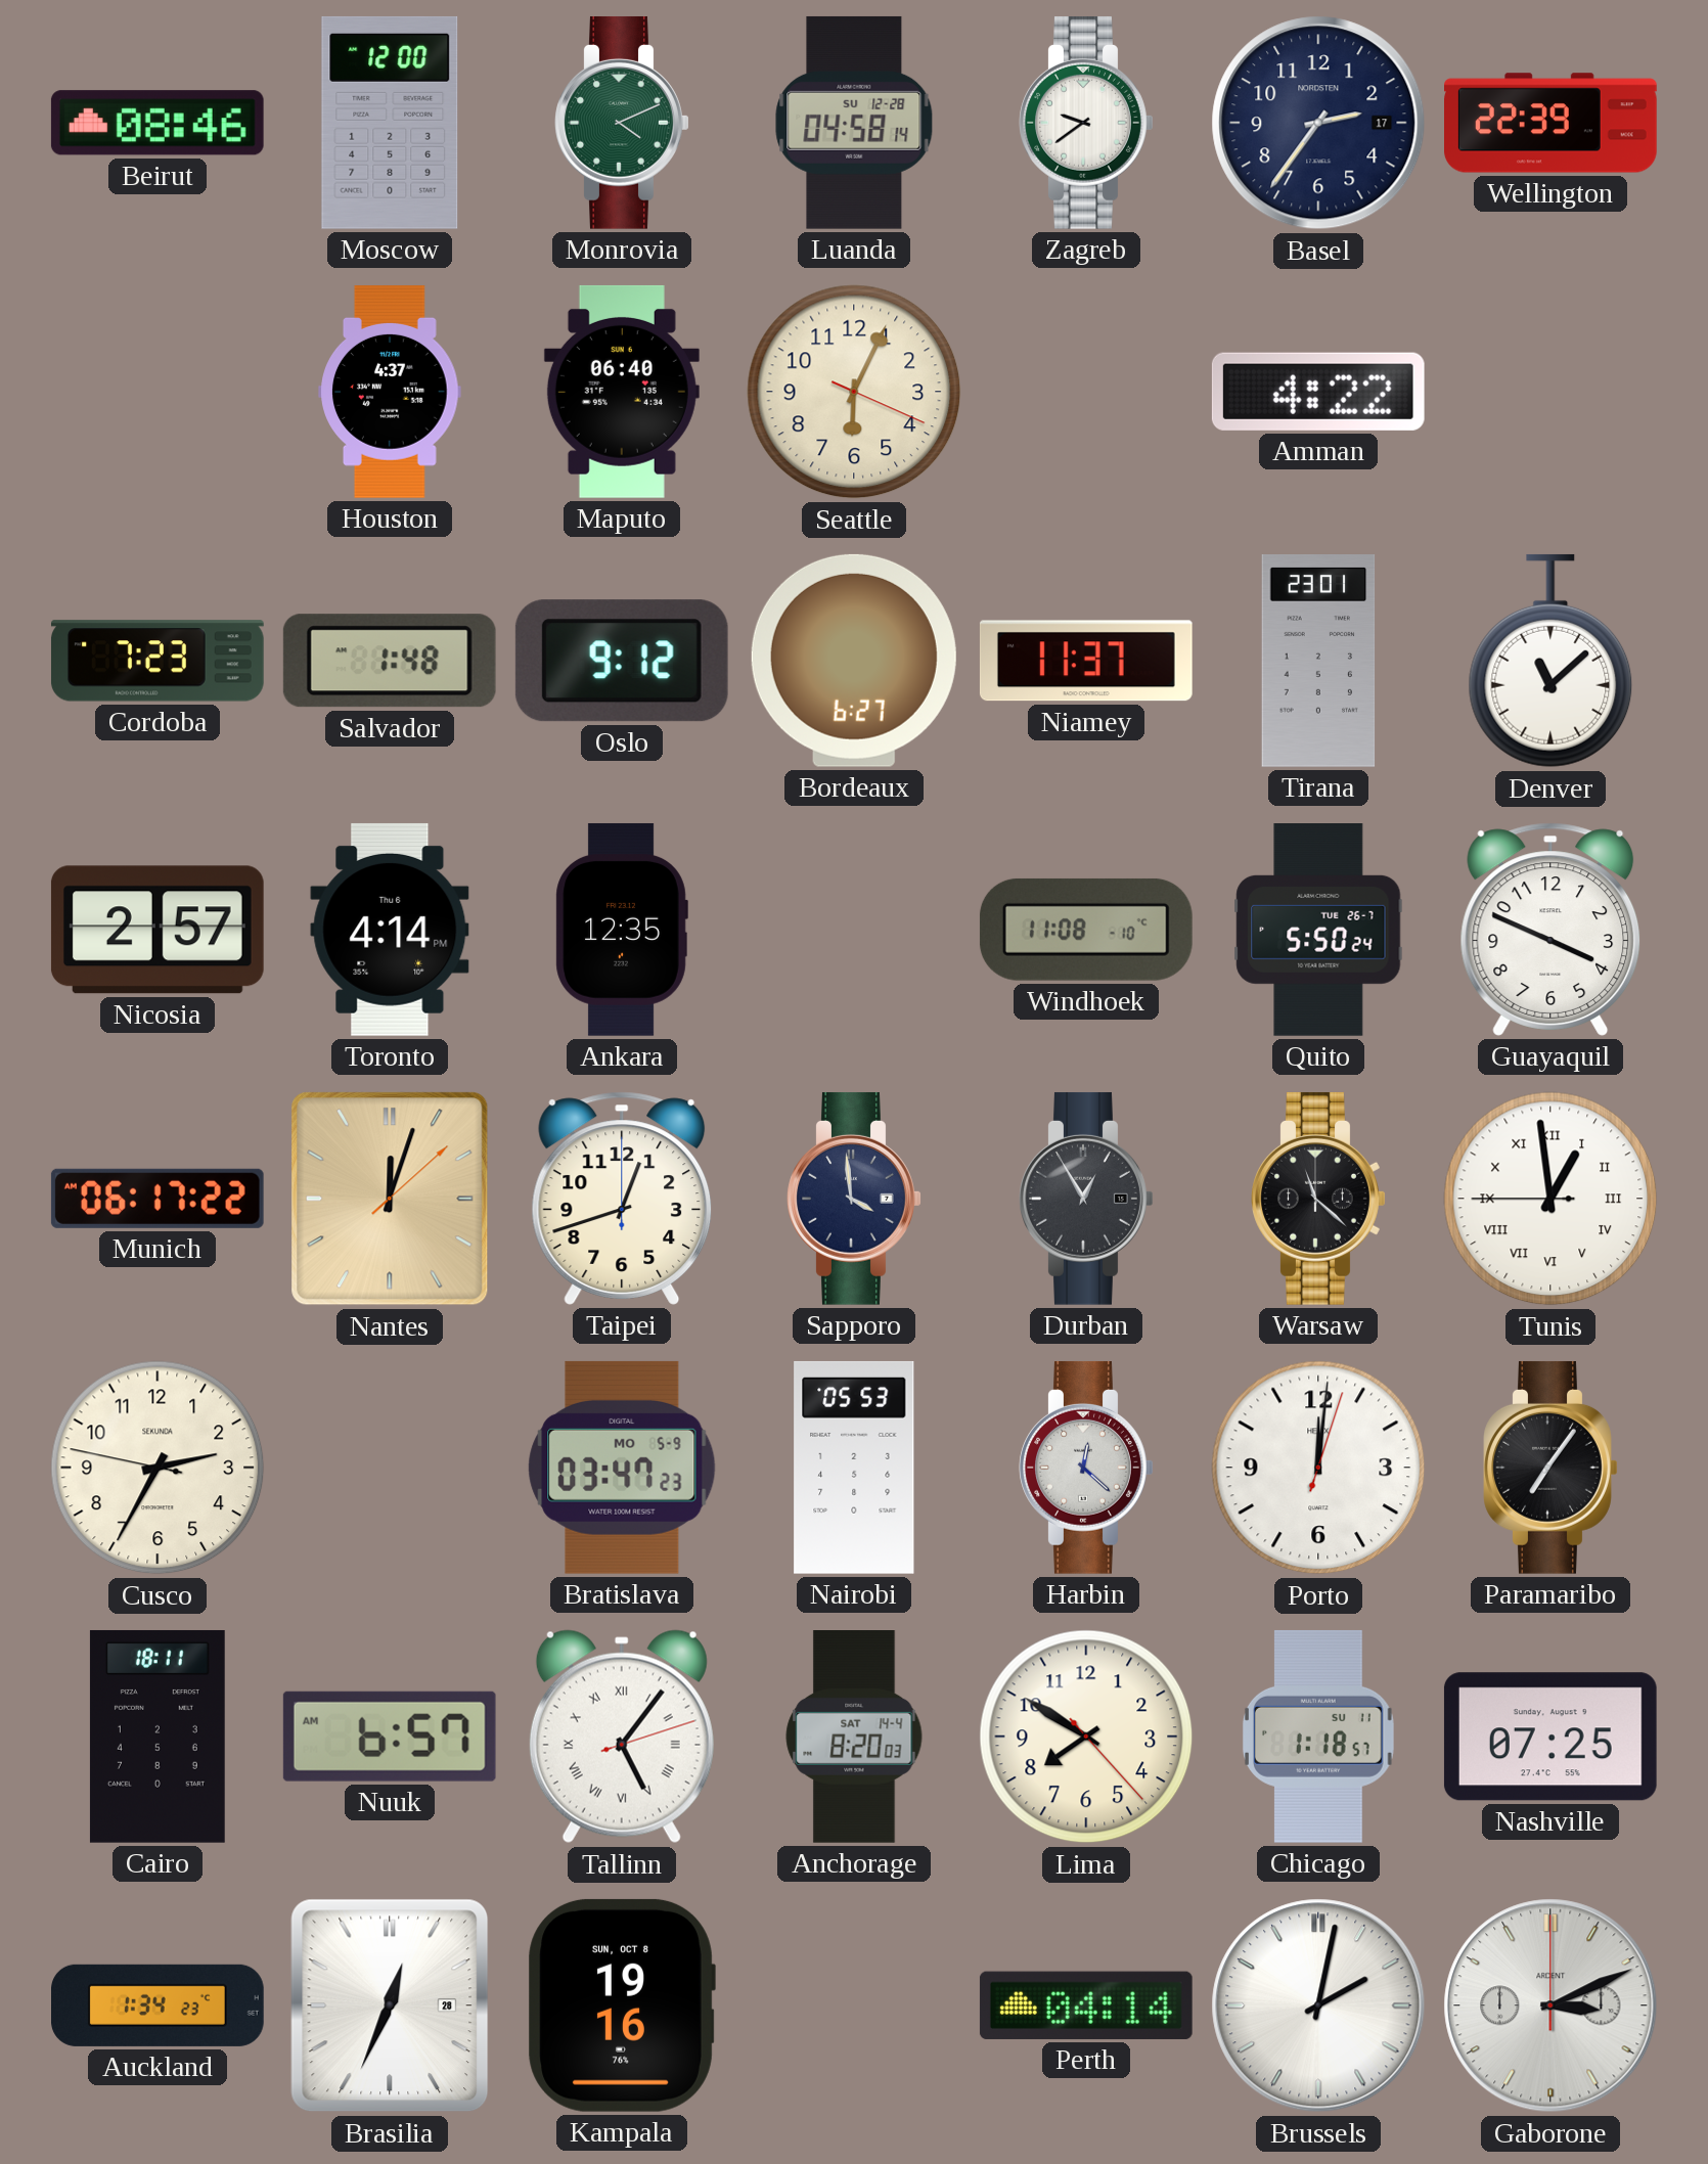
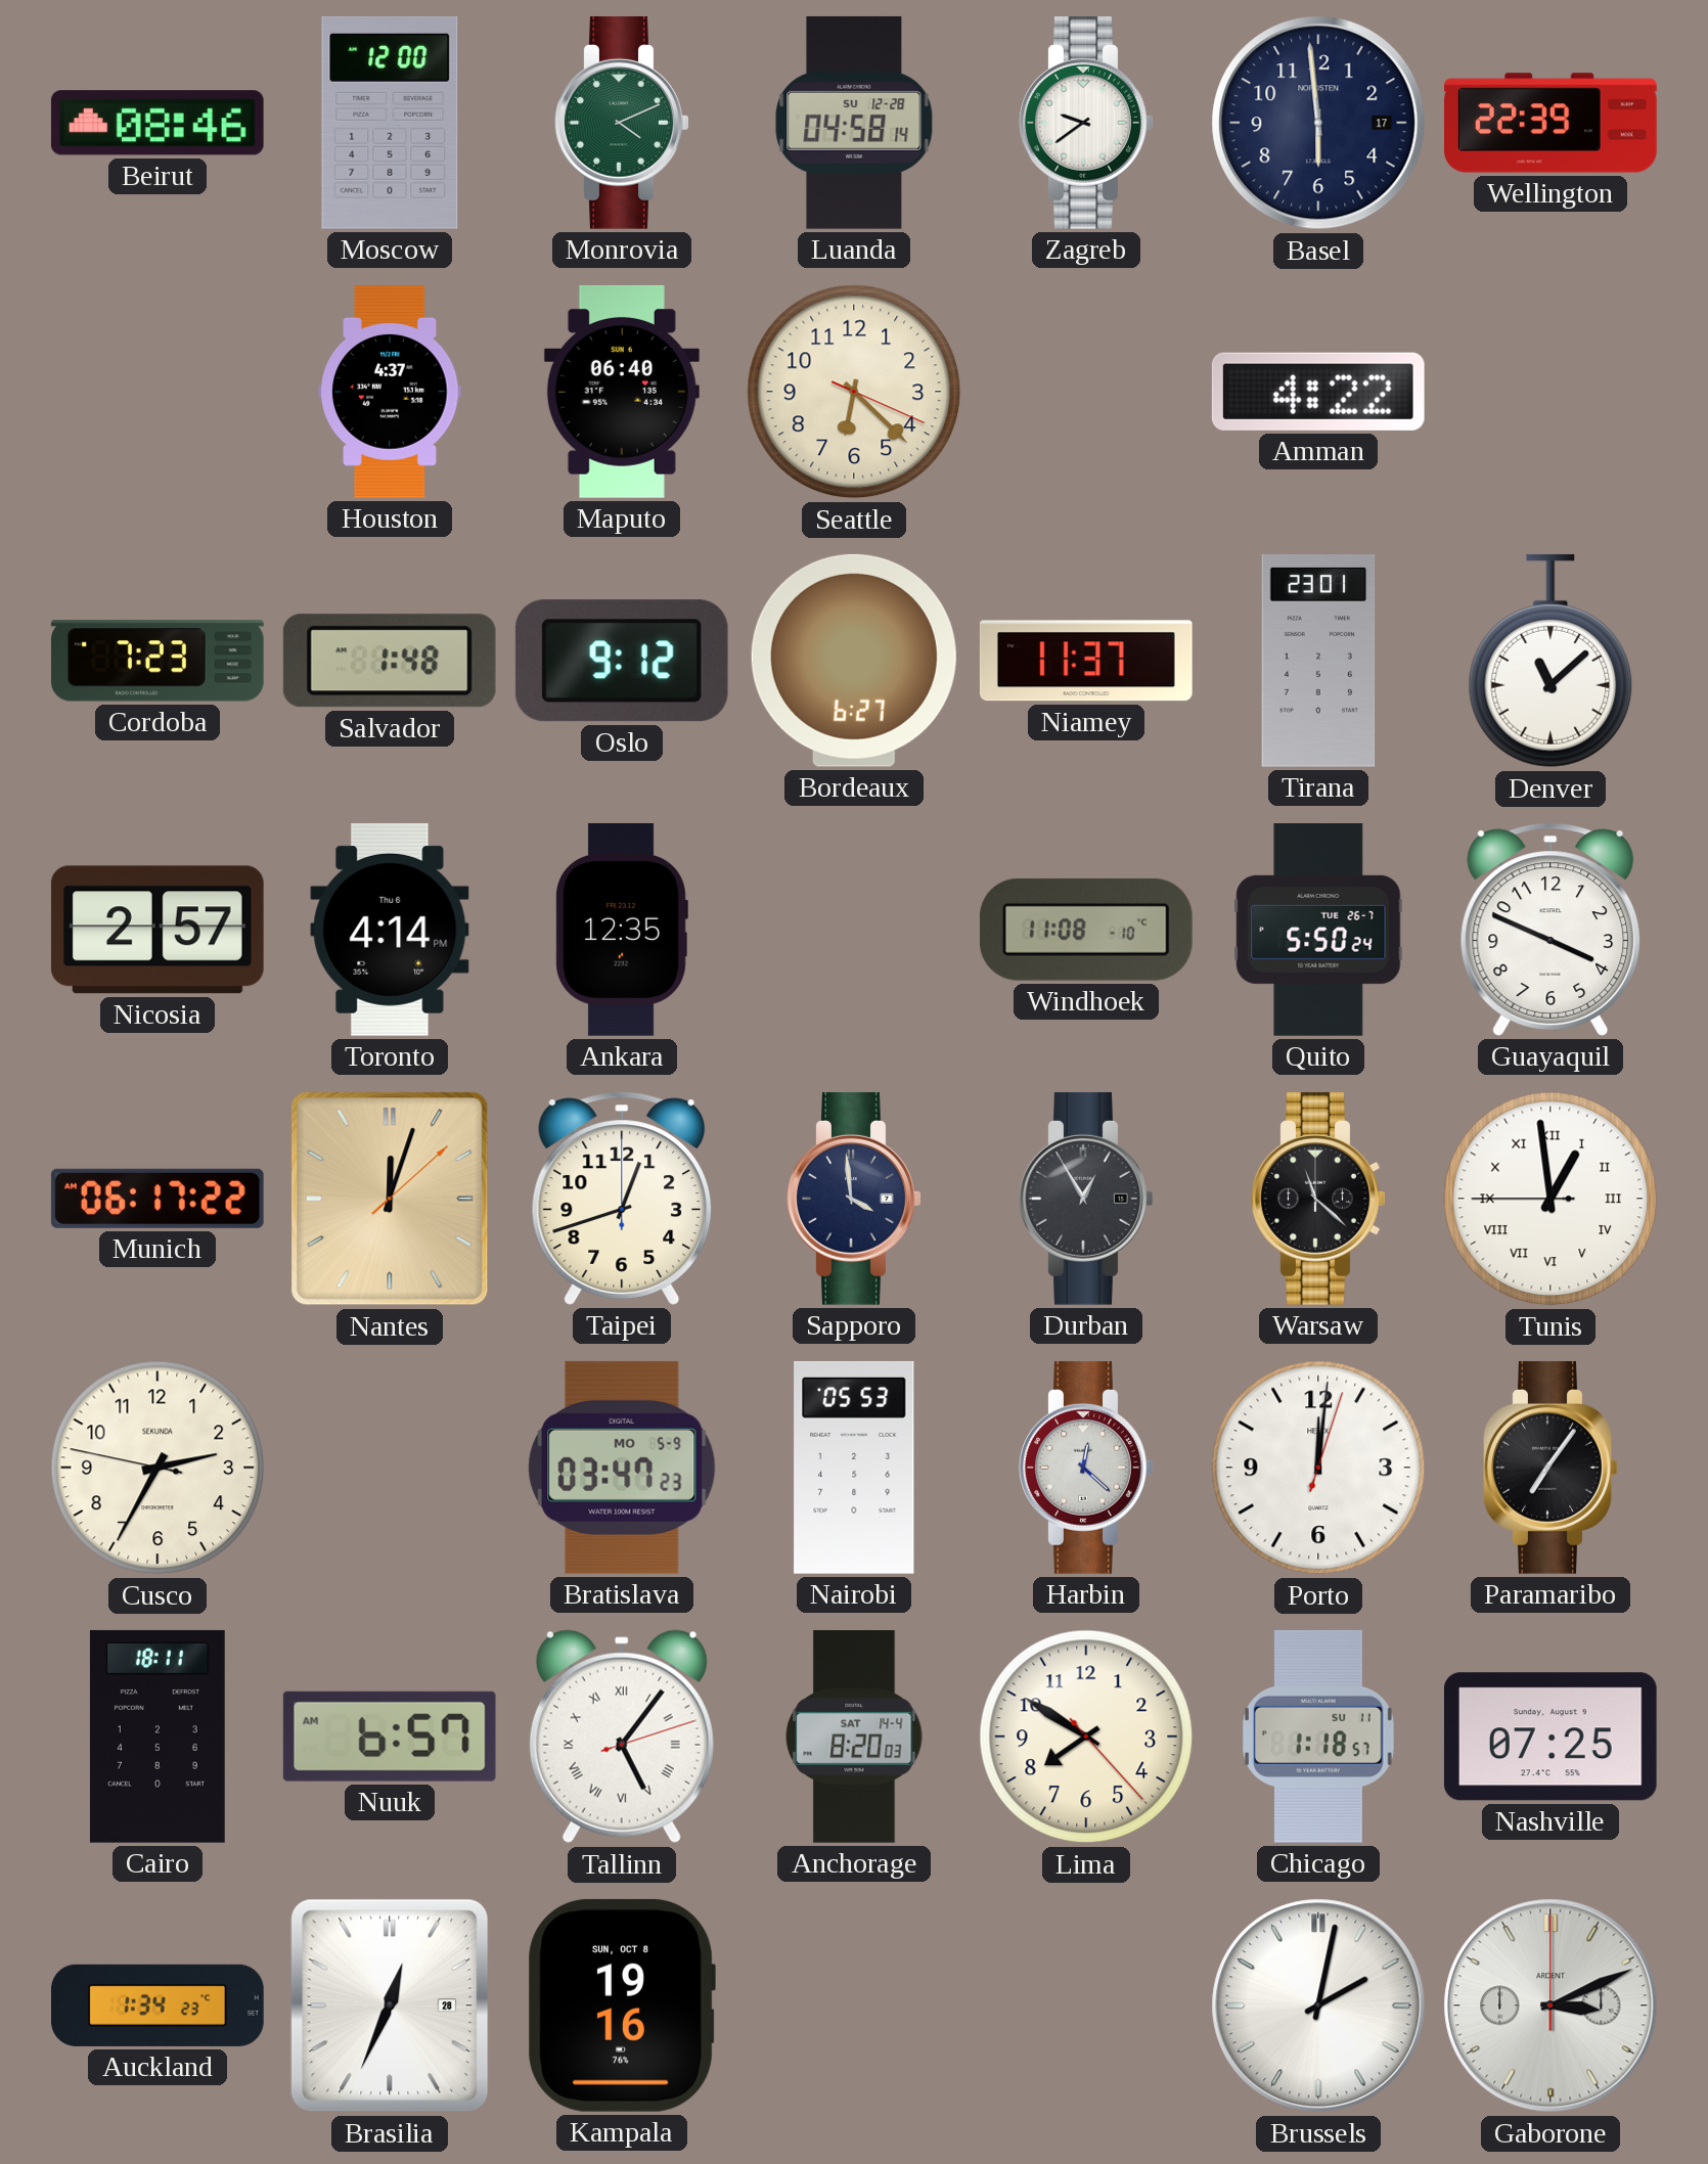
Basel: 2:36 -> 5:59 (1318, 123)
Seattle: 6:04 -> 6:22 (854, 392)
Perth: 04:14 -> none (1086, 2005)
